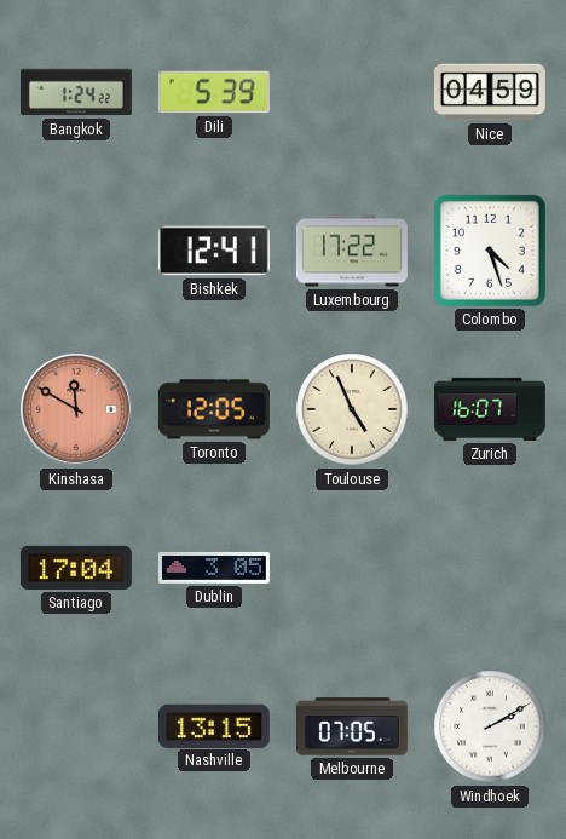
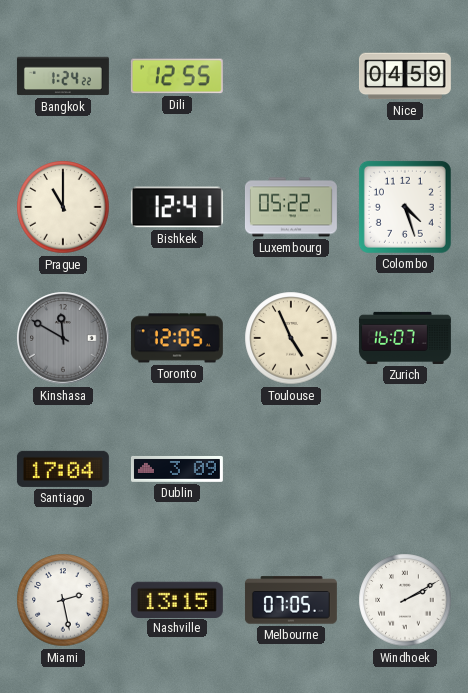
Dili: 5:39 -> 12:55 (177, 76)
Prague: none -> 11:00 (63, 207)
Luxembourg: 17:22 -> 05:22 (291, 207)
Kinshasa dial: salmon -> grey (63, 338)
Dublin: 3:05 -> 3:09 (177, 469)
Miami: none -> 2:28 (63, 600)
